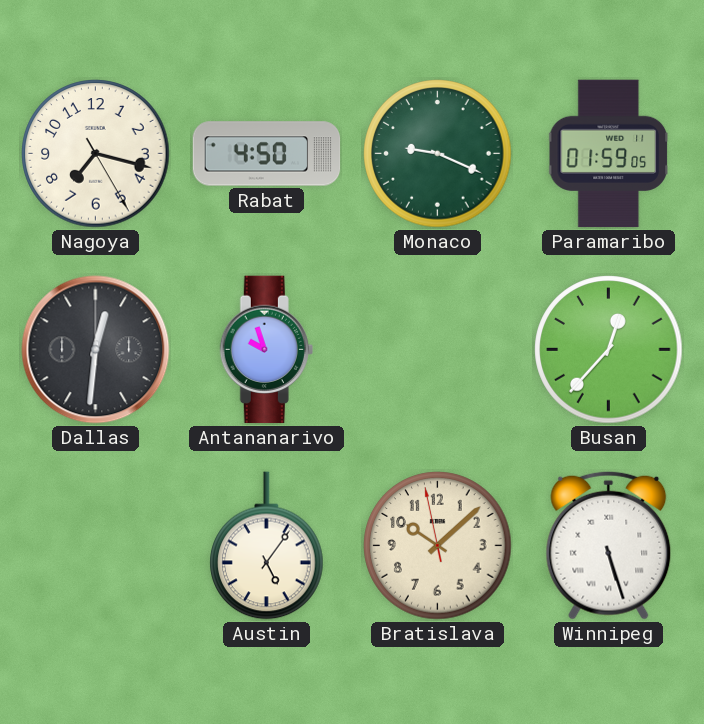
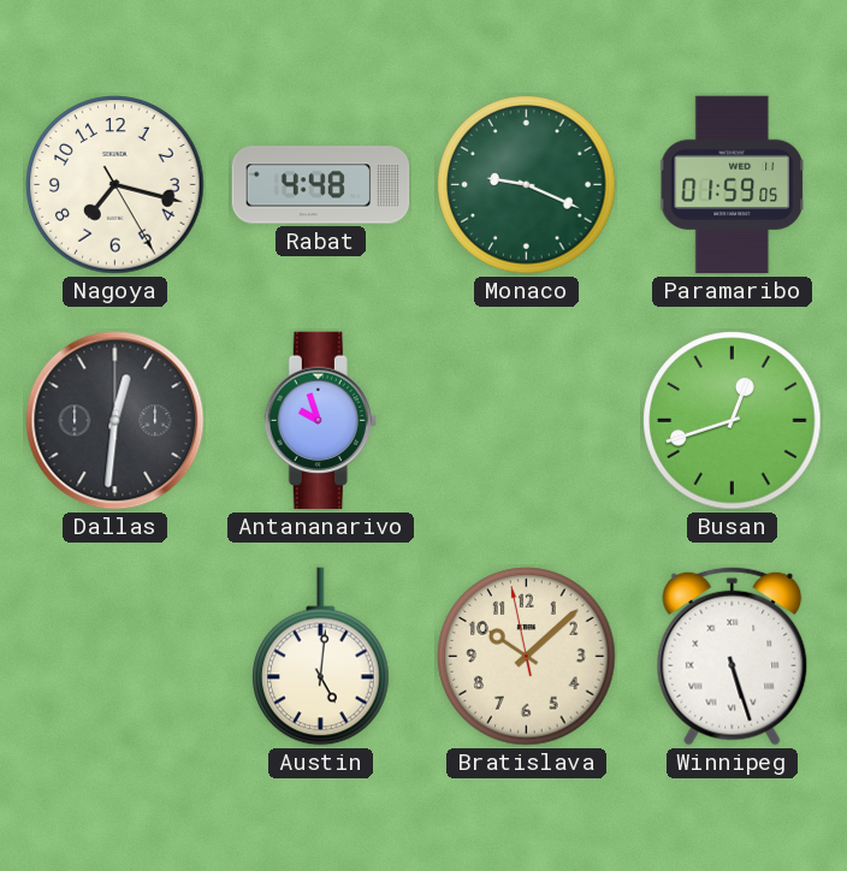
Rabat: 4:50 -> 4:48 (321, 185)
Busan: 12:37 -> 12:42 (733, 421)
Austin: 5:06 -> 5:01 (321, 657)
